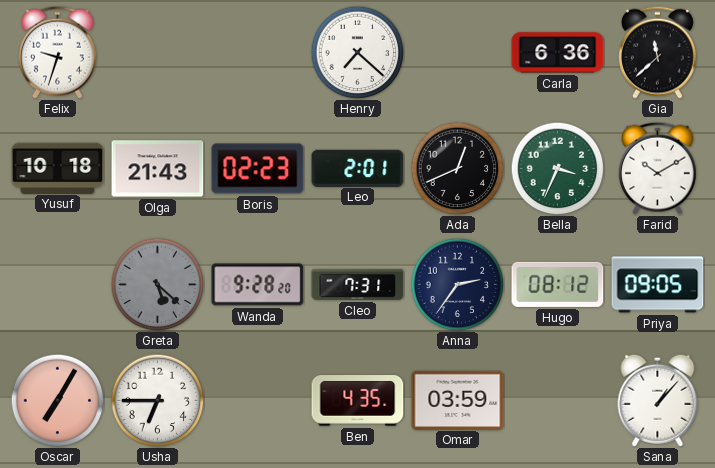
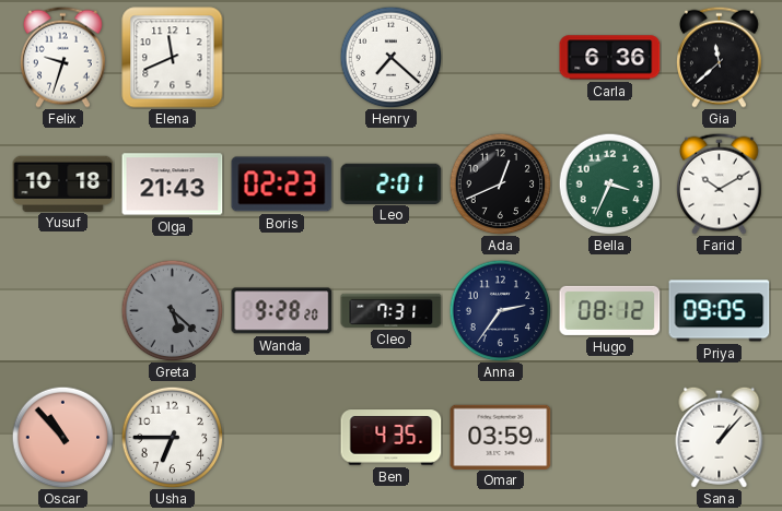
Elena: none -> 11:41 (173, 58)
Oscar: 7:05 -> 10:53 (62, 437)
